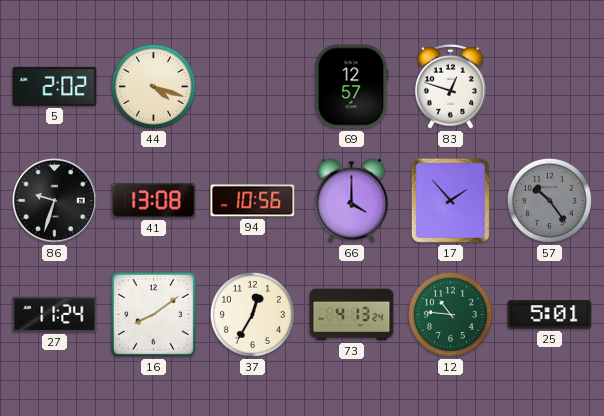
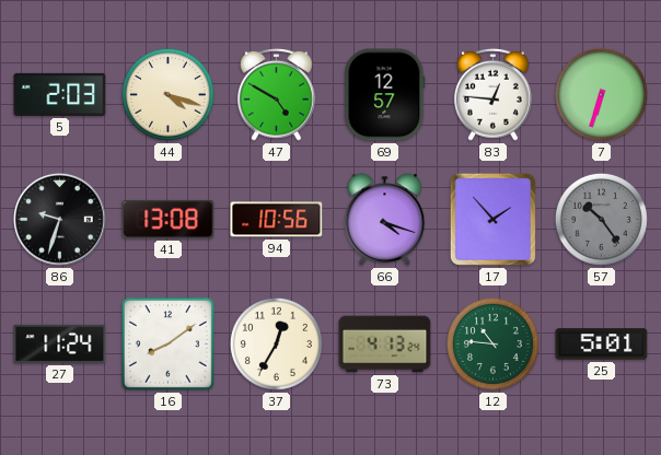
5: 2:02 -> 2:03 (60, 94)
47: none -> 4:50 (277, 94)
83: 12:48 -> 12:46 (494, 94)
7: none -> 6:33 (601, 94)
66: 4:00 -> 4:18 (385, 220)
